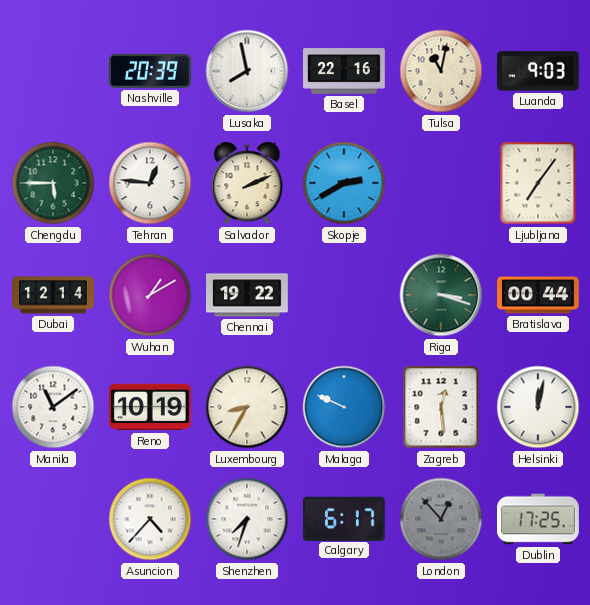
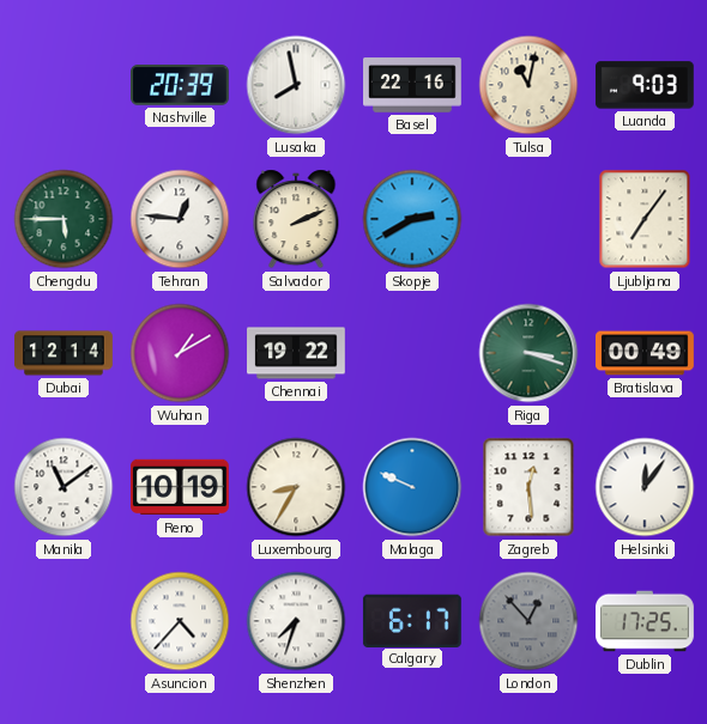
Bratislava: 00:44 -> 00:49 (646, 353)
Helsinki: 12:02 -> 12:06 (645, 487)
